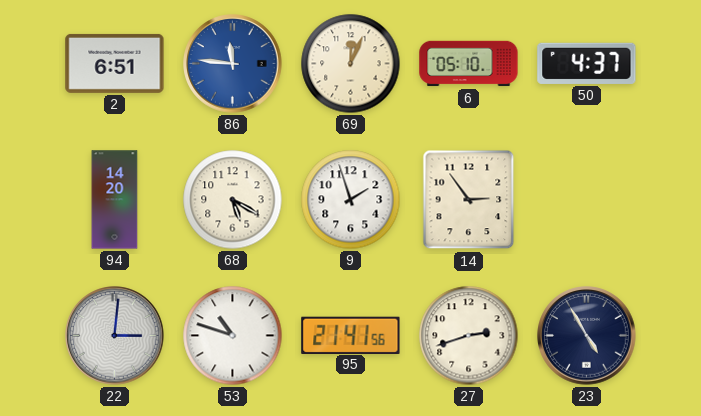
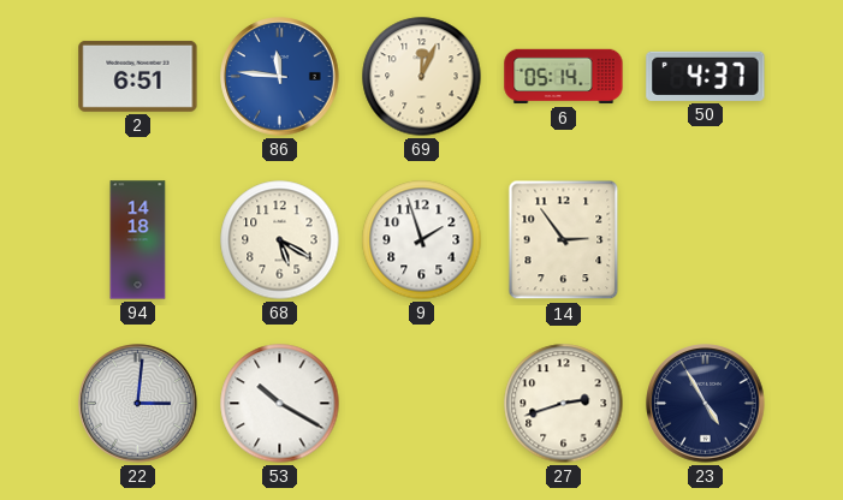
6: 05:10 -> 05:14 (564, 77)
94: 14:20 -> 14:18 (138, 240)
53: 10:48 -> 10:20 (280, 404)
95: 21:41 -> none (351, 335)
